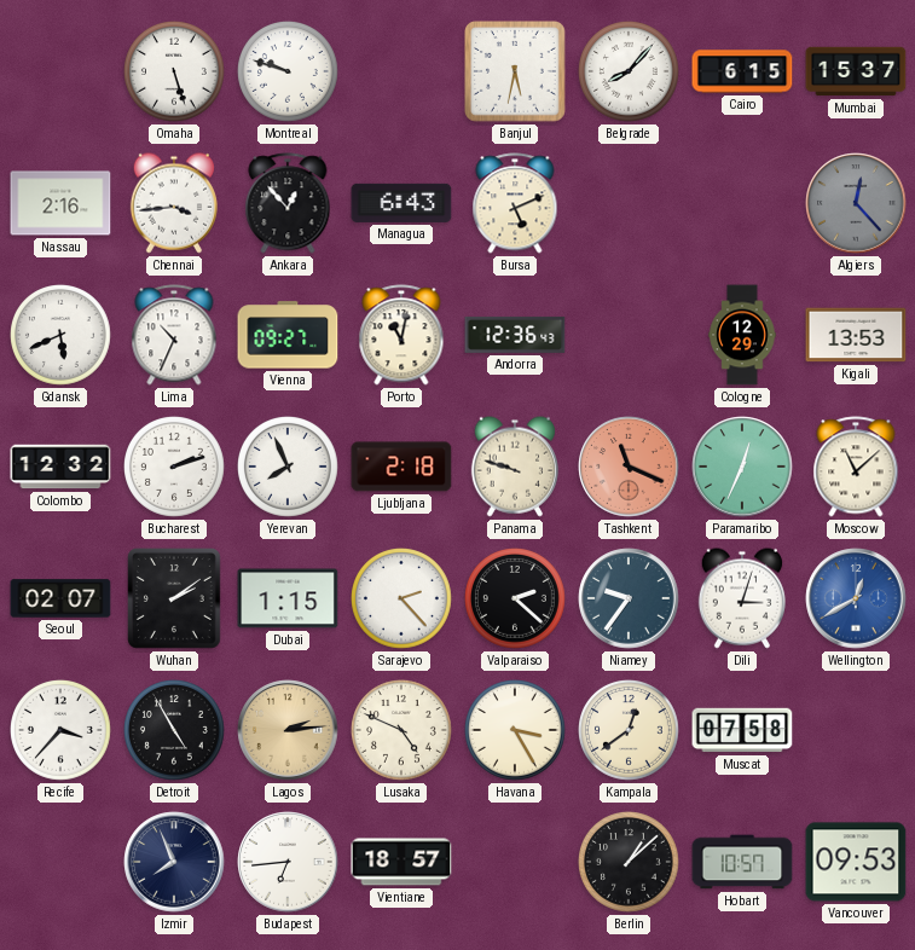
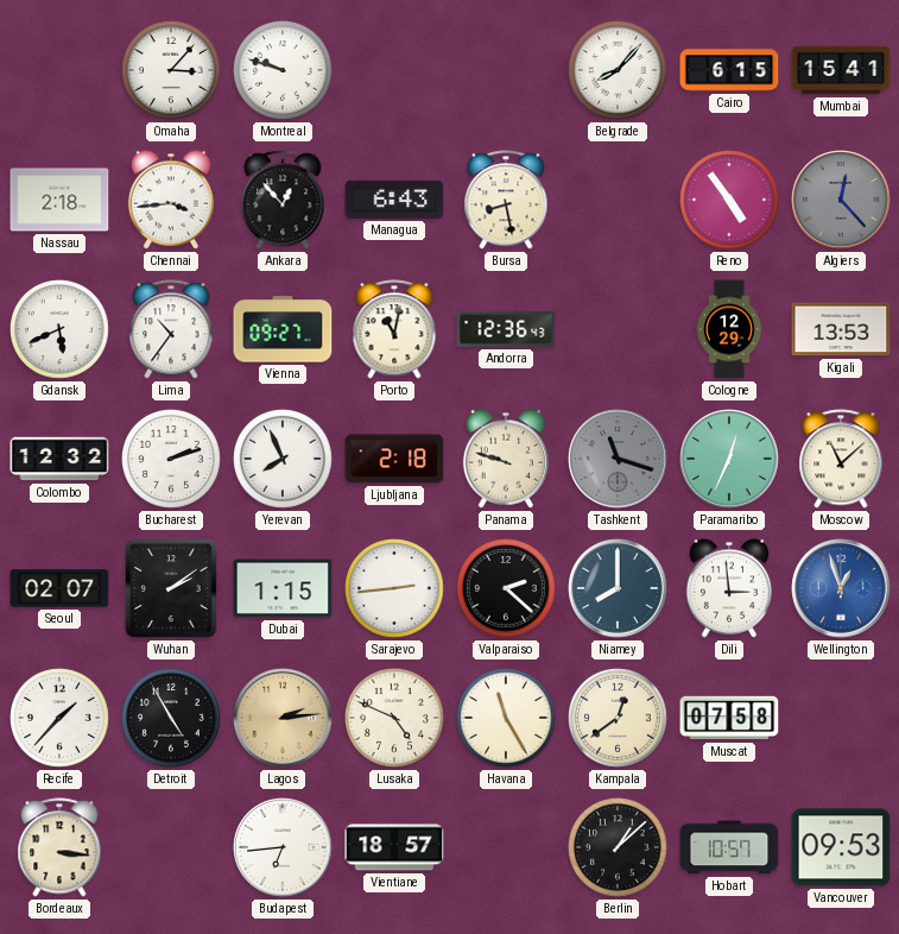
Omaha: 5:27 -> 3:07 (172, 71)
Banjul: 5:32 -> none (515, 71)
Mumbai: 15:37 -> 15:41 (841, 70)
Nassau: 2:16 -> 2:18 (59, 200)
Bursa: 5:11 -> 8:28 (506, 200)
Reno: none -> 4:54 (730, 201)
Lima: 10:34 -> 10:36 (171, 329)
Tashkent: 11:19 -> 11:18 (618, 459)
Tashkent dial: salmon -> grey (618, 459)
Sarajevo: 2:23 -> 2:44 (395, 589)
Niamey: 9:36 -> 8:00 (618, 588)
Dili: 3:03 -> 2:59 (728, 588)
Wellington: 12:40 -> 12:57 (841, 588)
Recife: 3:37 -> 1:37 (61, 719)
Havana: 3:25 -> 11:25 (507, 719)
Bordeaux: none -> 3:16 (59, 847)
Izmir: 7:56 -> none (174, 862)
